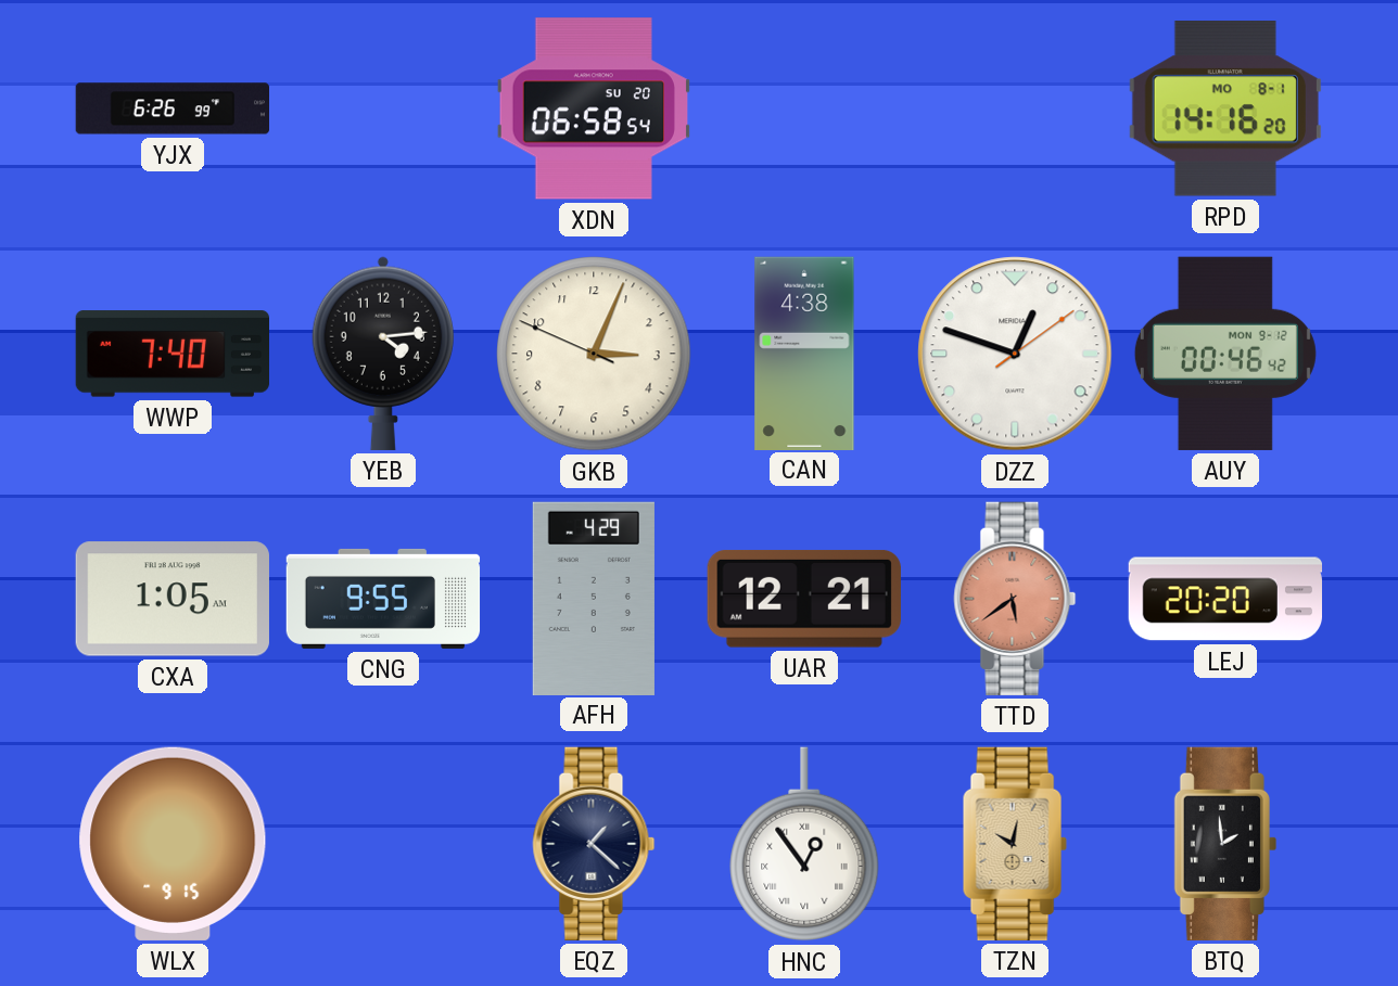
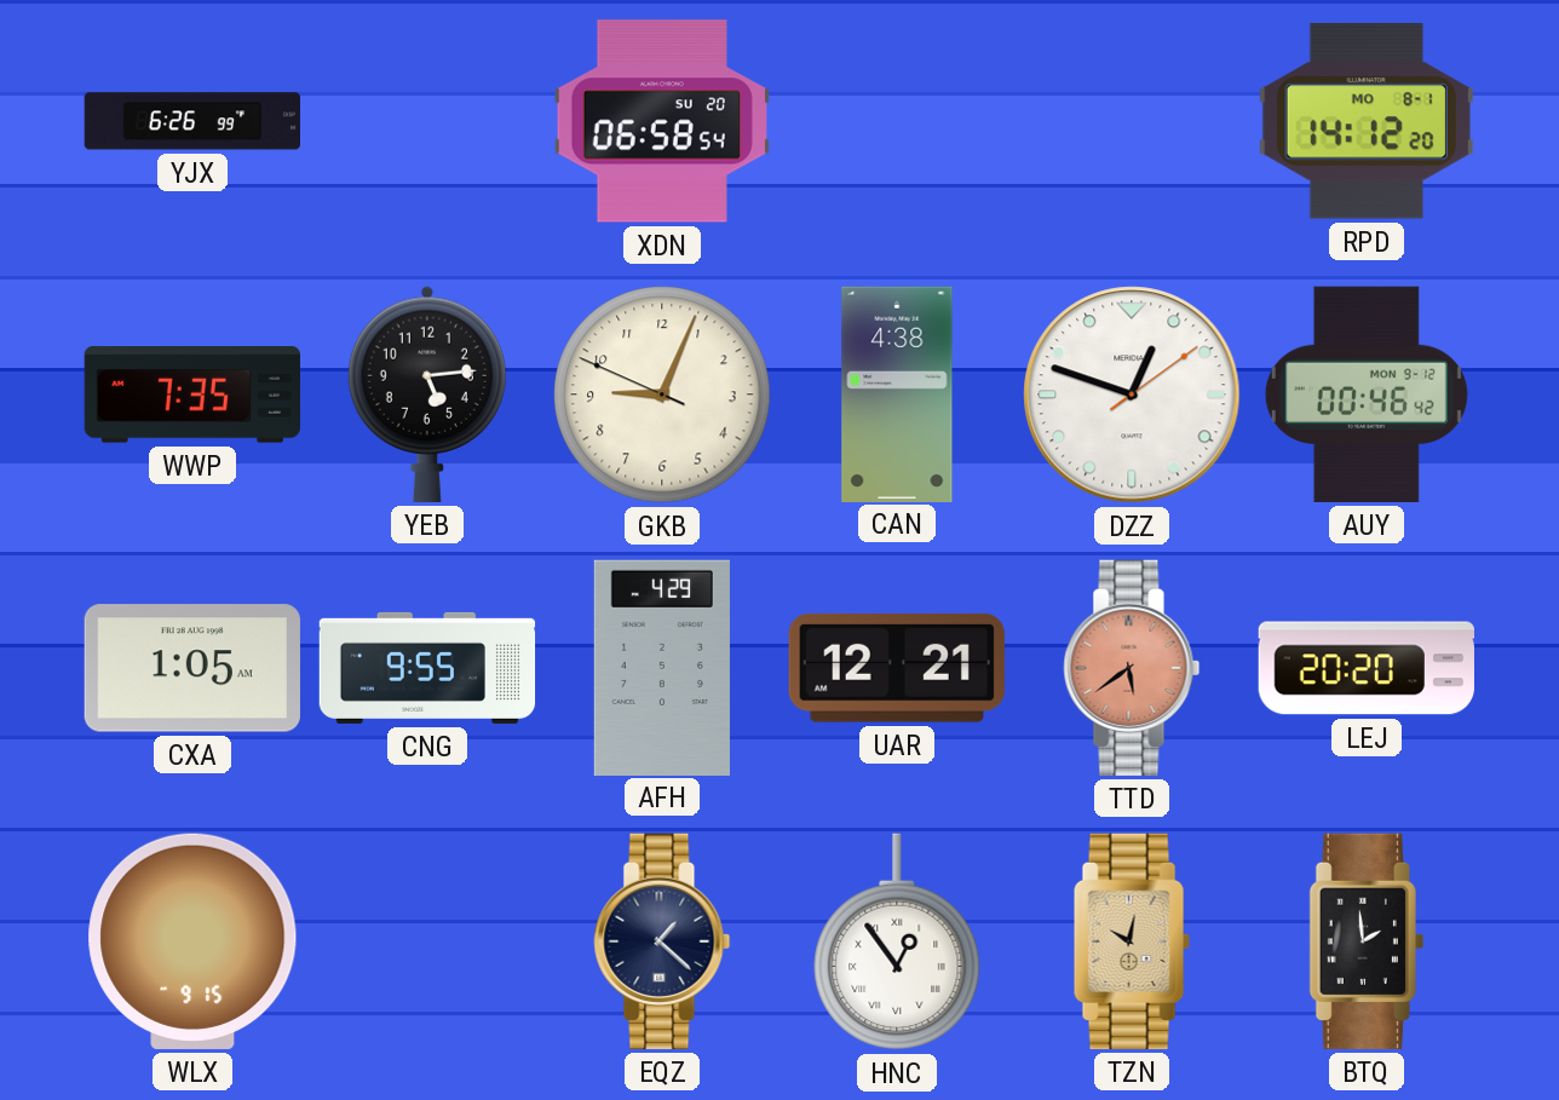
RPD: 14:16 -> 14:12 (1367, 121)
WWP: 7:40 -> 7:35 (191, 394)
YEB: 4:14 -> 5:14 (427, 394)
GKB: 3:03 -> 9:03 (662, 394)
